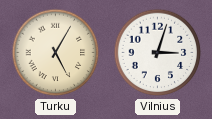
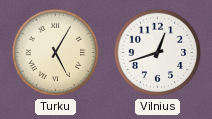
Vilnius: 3:03 -> 12:42 (158, 53)
